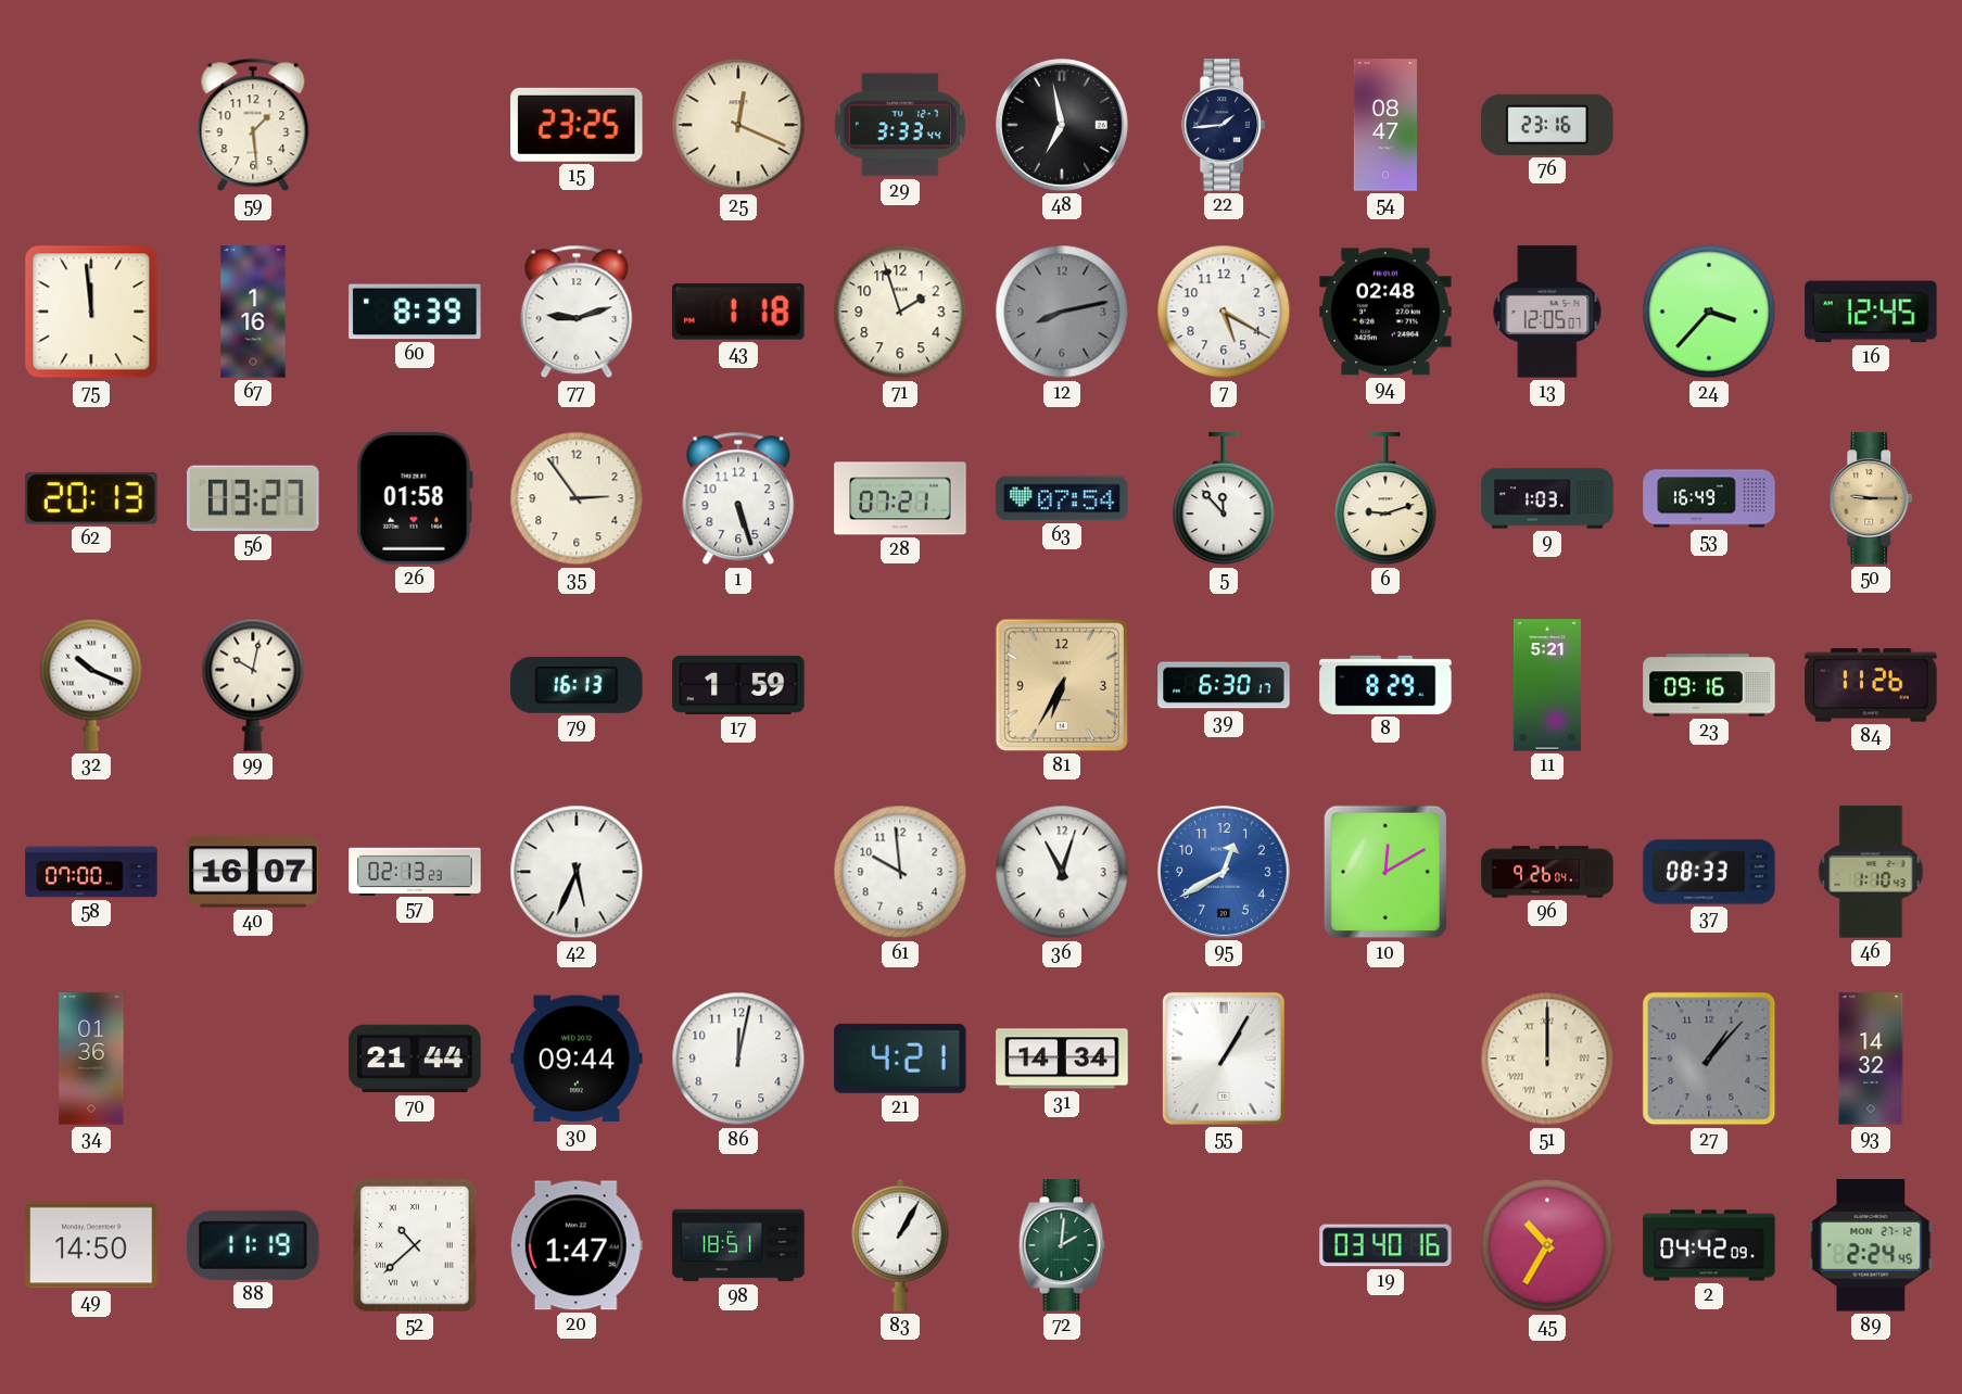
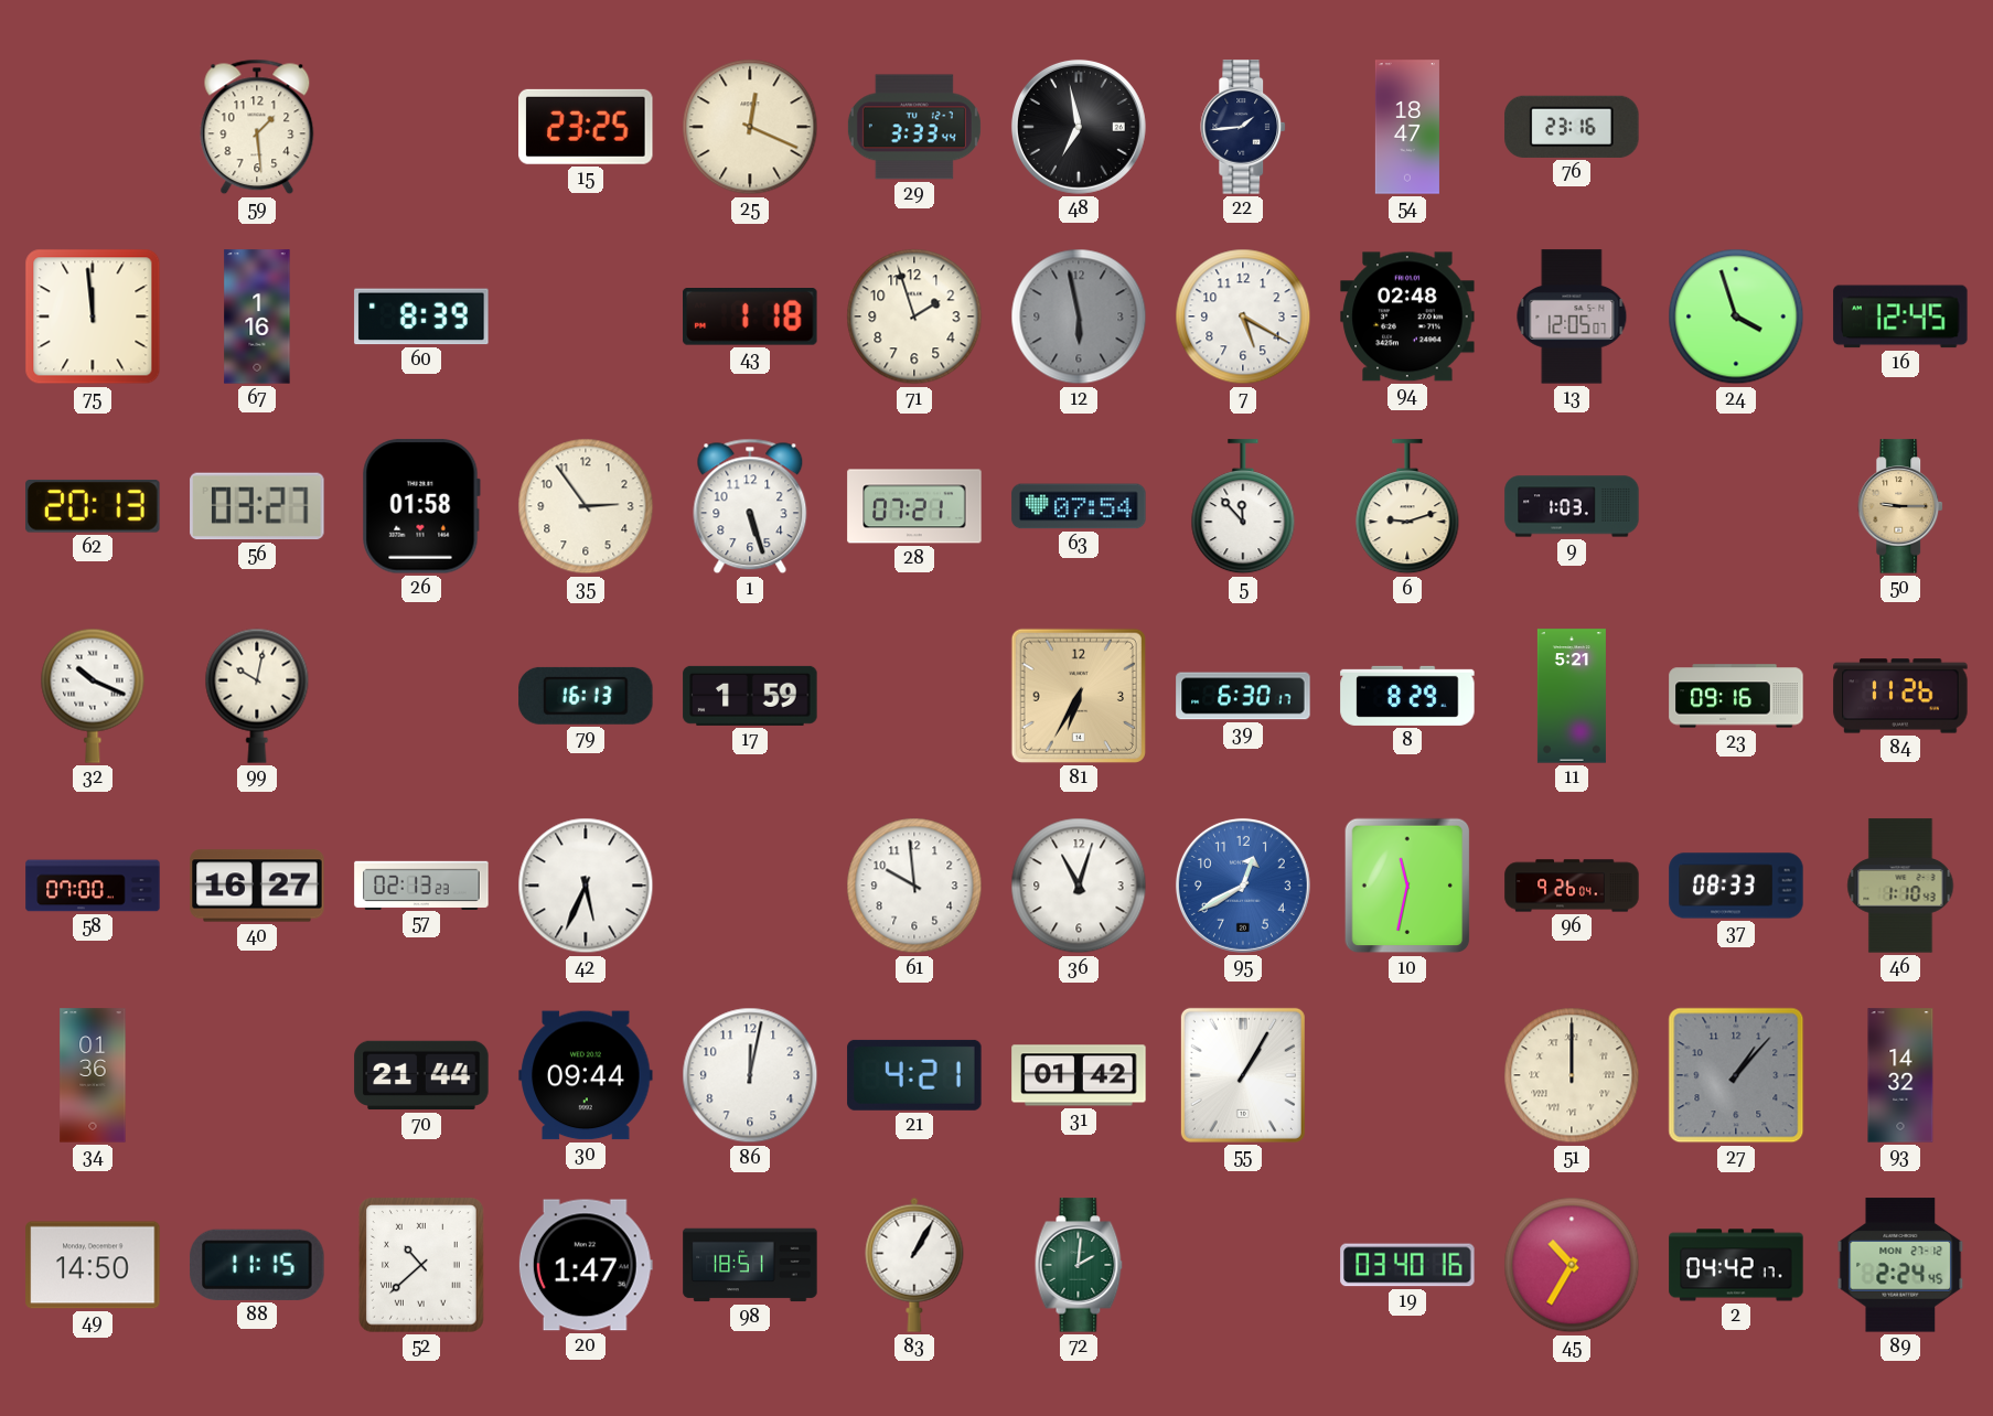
54: 08:47 -> 18:47 (1407, 127)
77: 9:12 -> none (577, 312)
12: 8:13 -> 5:58 (1079, 317)
24: 3:37 -> 3:57 (1736, 317)
53: 16:49 -> none (1709, 498)
40: 16:07 -> 16:27 (257, 886)
10: 12:10 -> 11:32 (1407, 886)
31: 14:34 -> 01:42 (1079, 1075)
88: 11:19 -> 11:15 (257, 1265)
2: 04:42:09 -> 04:42:17 (1736, 1265)
